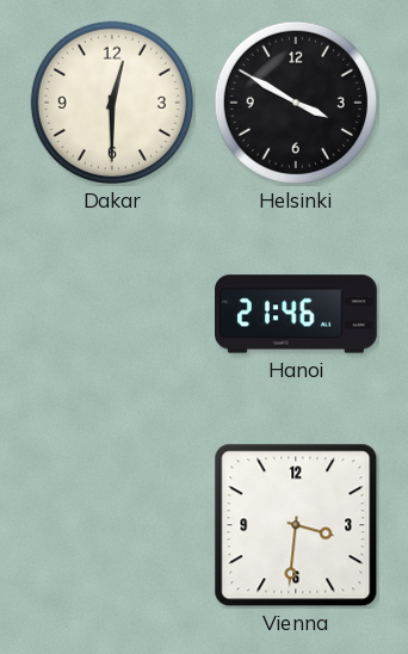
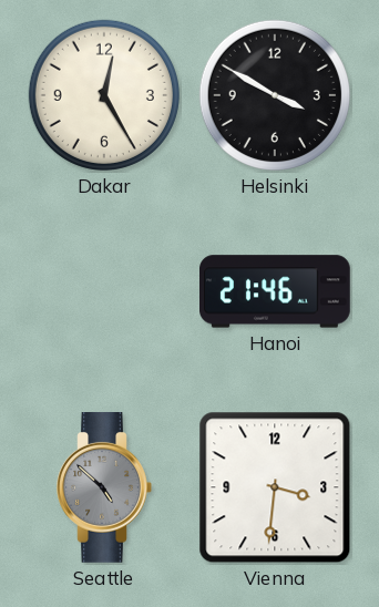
Dakar: 12:30 -> 12:25 (104, 95)
Seattle: none -> 4:52 (104, 488)
